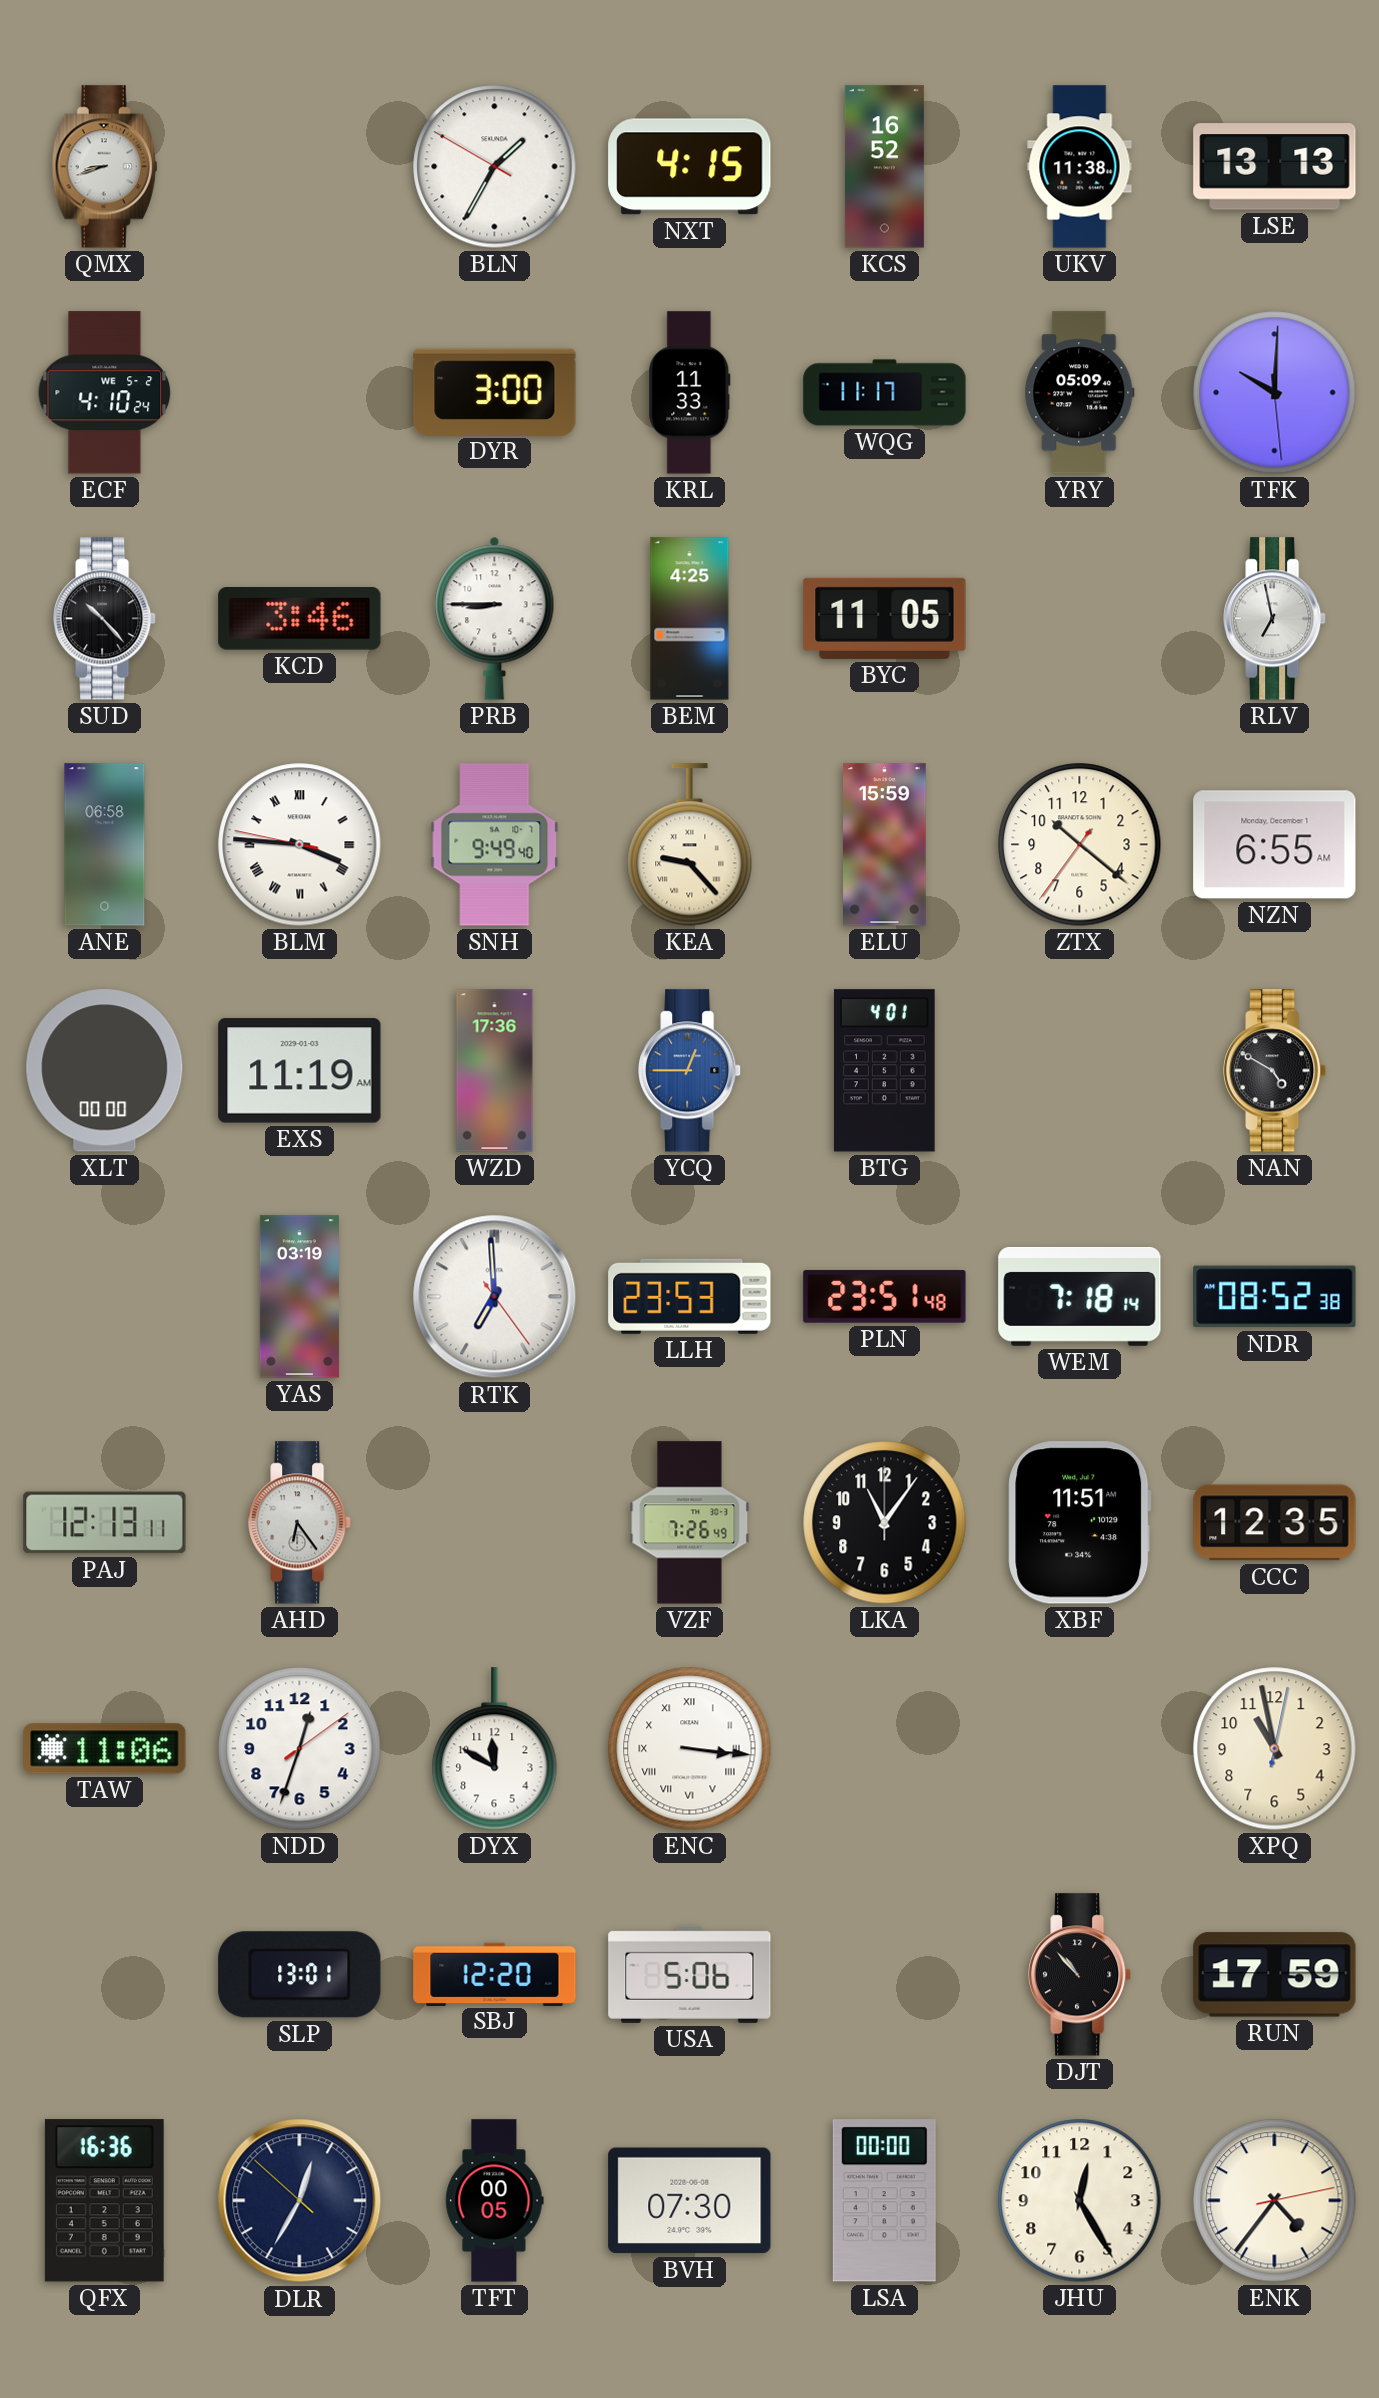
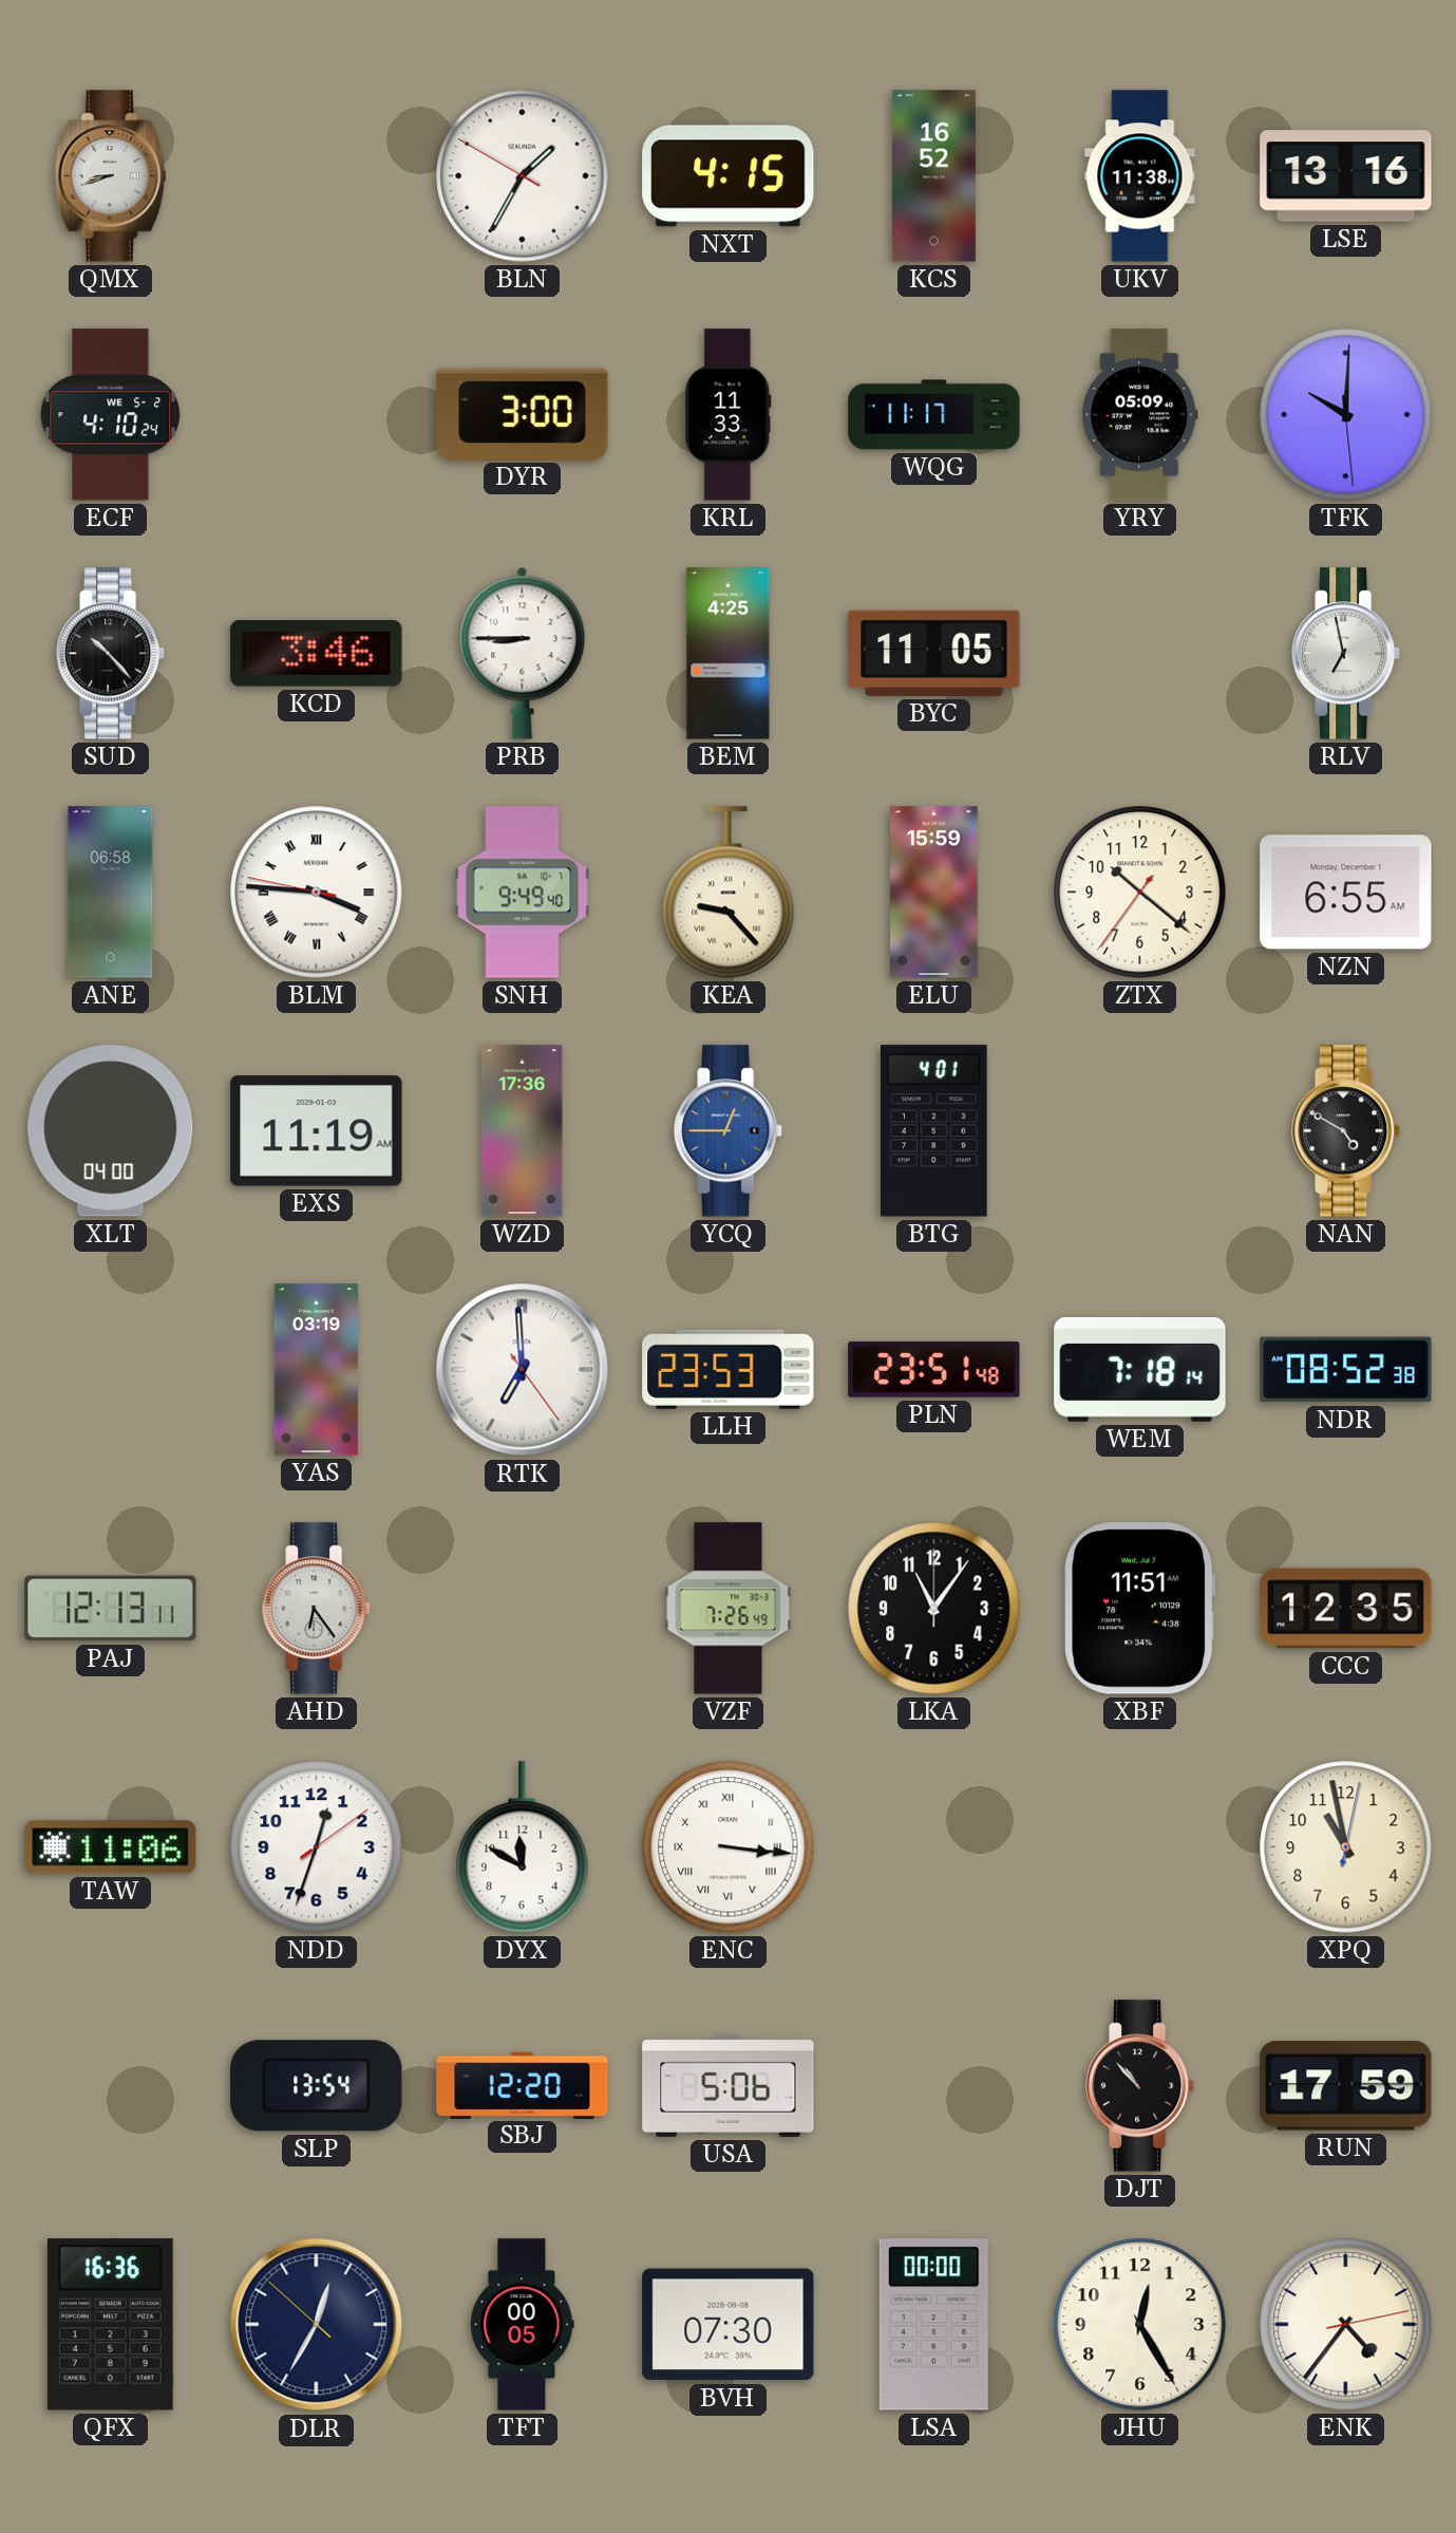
LSE: 13:13 -> 13:16 (1346, 176)
XLT: 00:00 -> 04:00 (111, 1131)
SLP: 13:01 -> 13:54 (317, 2086)
